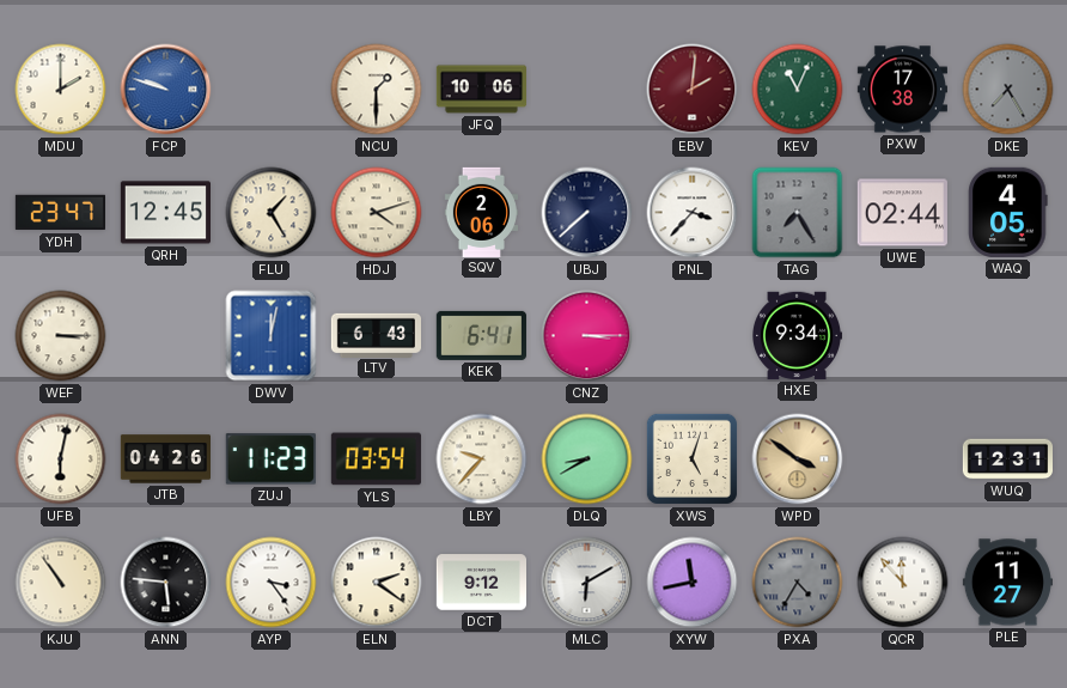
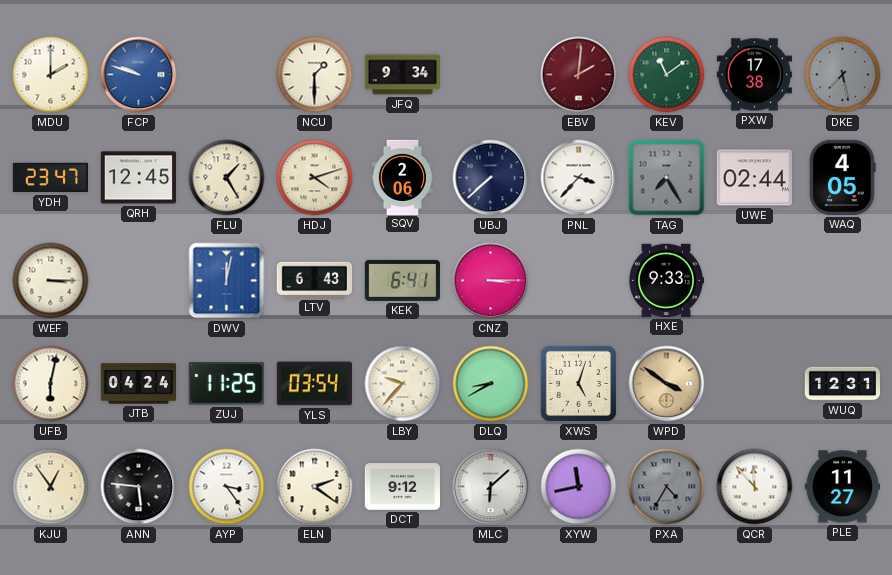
JFQ: 10:06 -> 9:34 (402, 75)
KEV: 11:04 -> 11:09 (667, 75)
DKE: 7:25 -> 7:28 (843, 75)
HXE: 9:34 -> 9:33 (666, 281)
JTB: 04:26 -> 04:24 (138, 384)
ZUJ: 11:23 -> 11:25 (226, 384)
KJU: 10:54 -> 12:54 (51, 487)
MLC: 6:10 -> 6:08 (491, 487)
